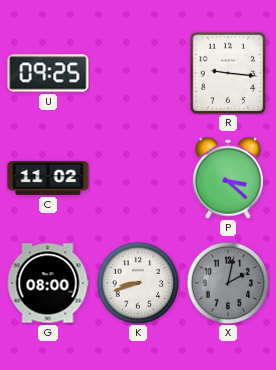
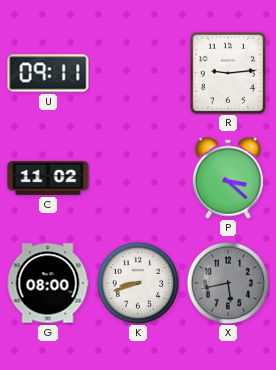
U: 09:25 -> 09:11 (48, 73)
R: 9:16 -> 9:14 (228, 73)
X: 2:02 -> 5:43 (228, 283)
